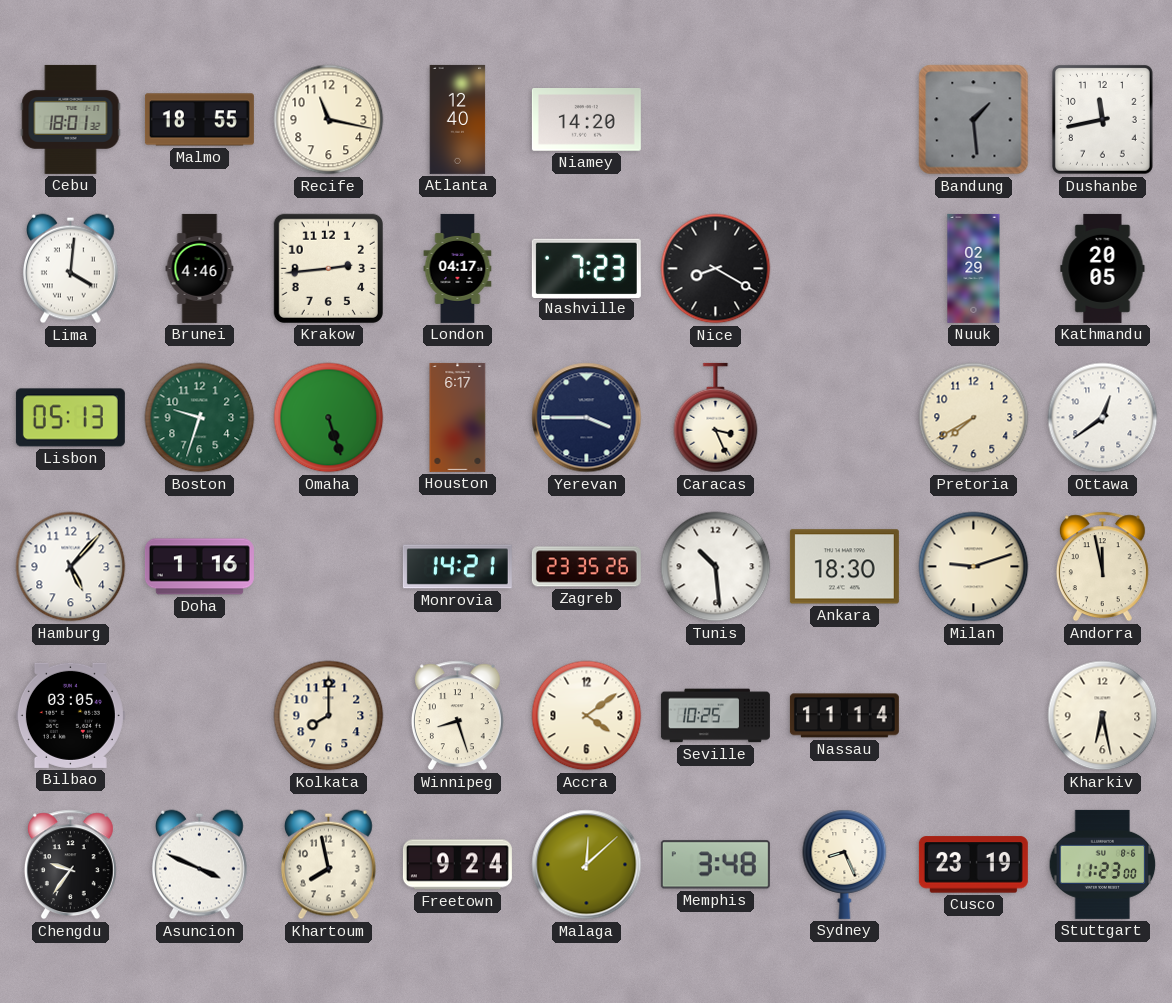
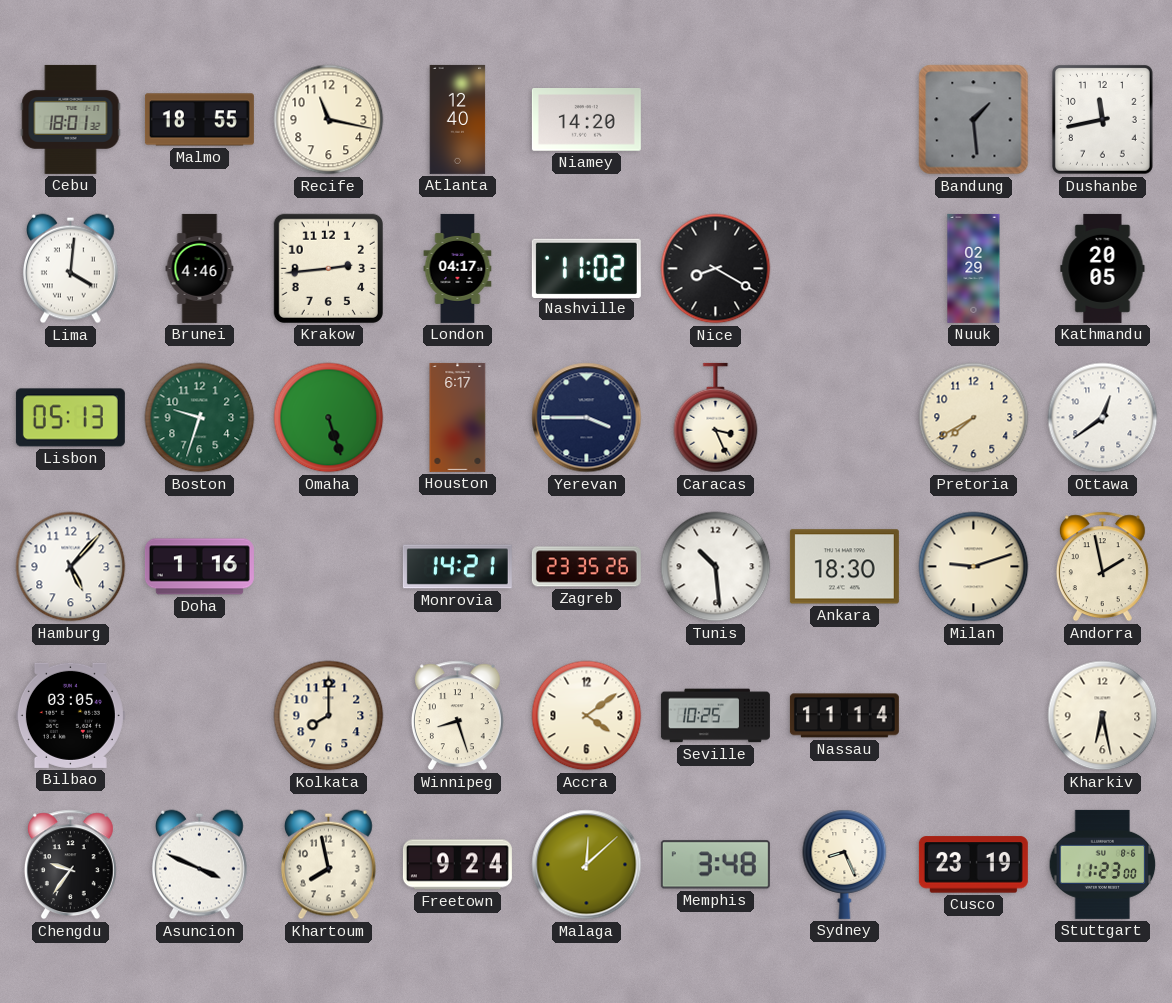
Nashville: 7:23 -> 11:02 (586, 268)
Andorra: 11:58 -> 1:58 (1102, 567)
